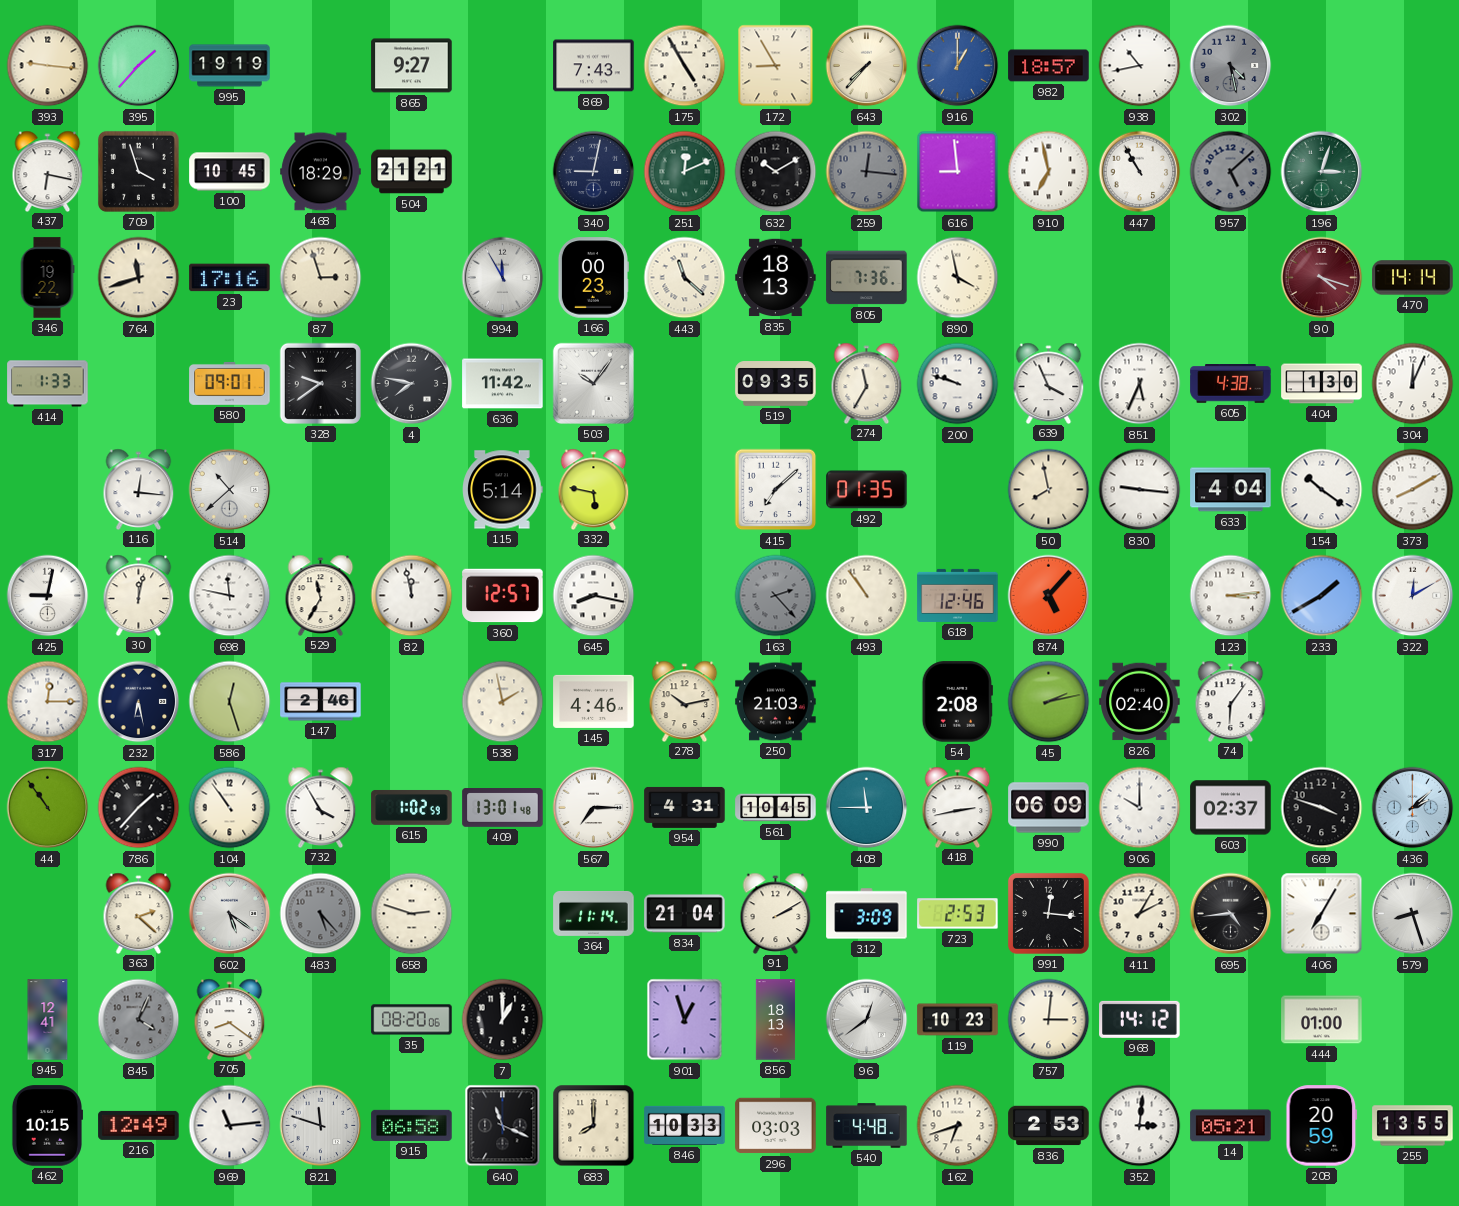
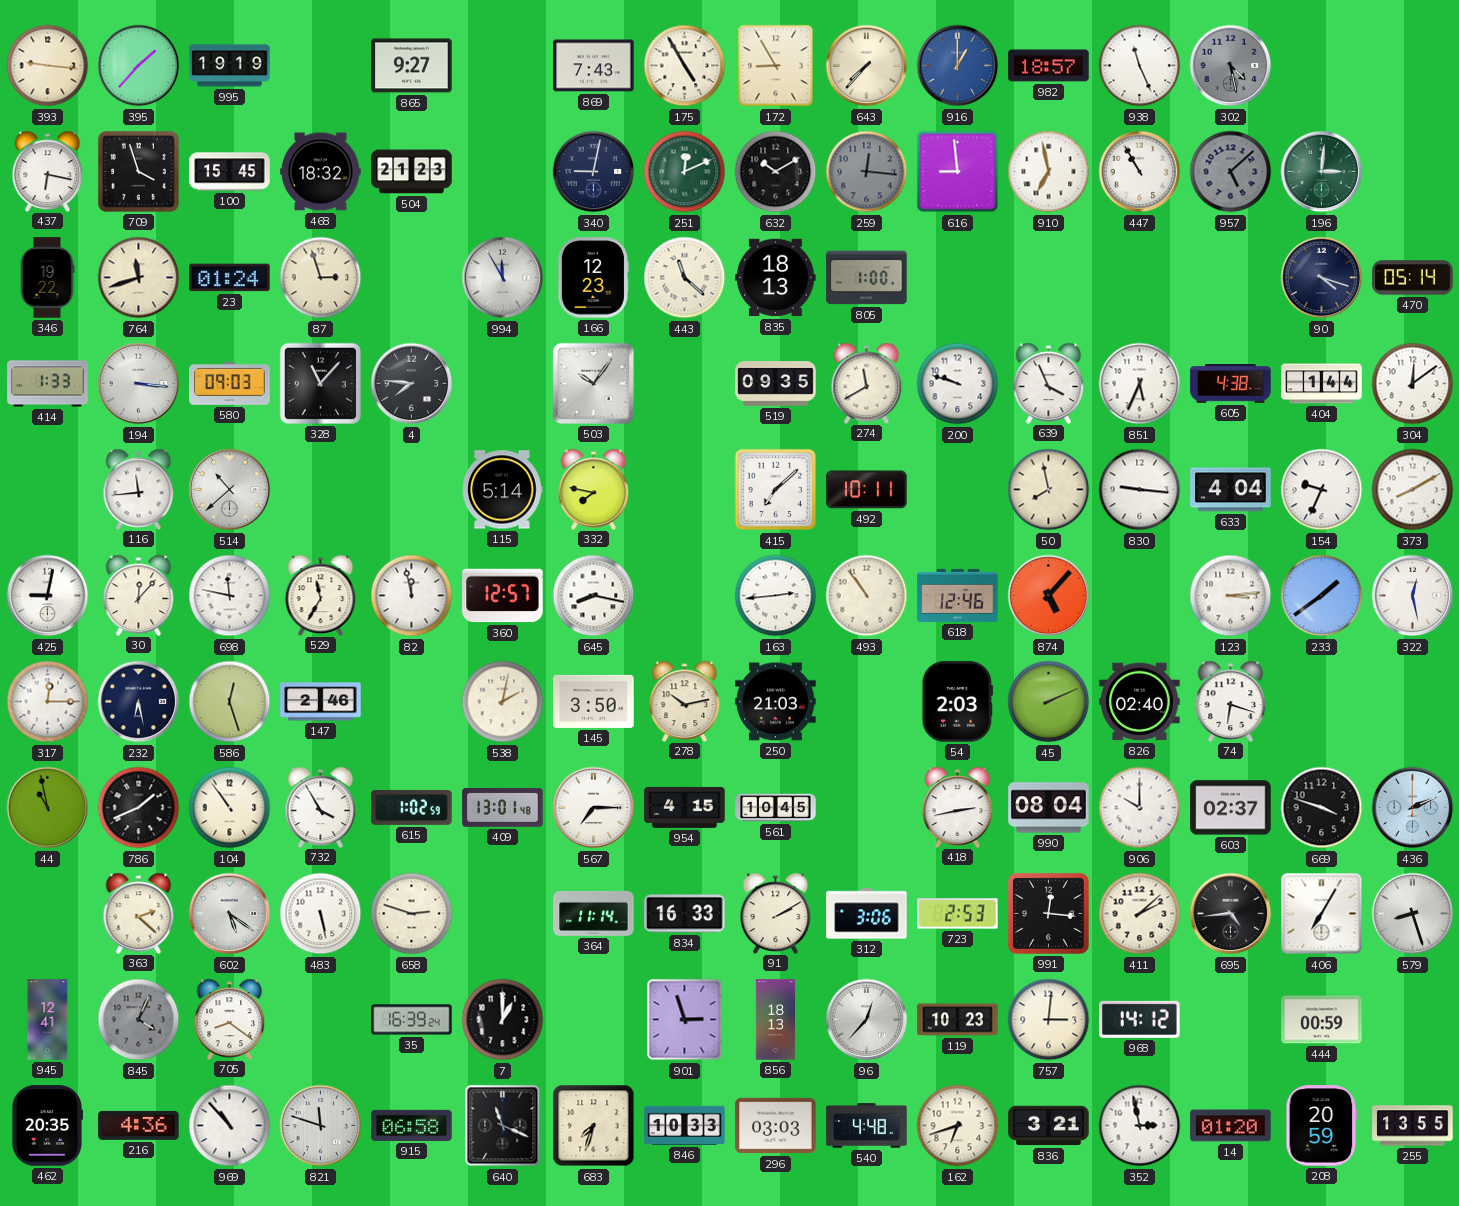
938: 10:43 -> 11:26 (1140, 66)
100: 10:45 -> 15:45 (230, 172)
468: 18:29 -> 18:32 (321, 172)
504: 21:21 -> 21:23 (412, 172)
196: 3:03 -> 3:01 (1322, 172)
23: 17:16 -> 01:24 (230, 278)
166: 00:23 -> 12:23 (593, 278)
805: 7:36 -> 1:00 (867, 278)
890: 3:58 -> none (958, 278)
90 dial: burgundy -> navy (1322, 278)
470: 14:14 -> 05:14 (1413, 278)
194: none -> 3:16 (139, 384)
580: 09:01 -> 09:03 (230, 383)
328: 9:39 -> 11:07 (320, 383)
4: 7:47 -> 7:46 (412, 384)
636: 11:42 -> none (503, 384)
274: 11:35 -> 11:40 (867, 383)
404: 1:30 -> 1:44 (1322, 384)
304: 12:04 -> 12:09 (1413, 384)
116: 12:16 -> 11:44 (139, 489)
332: 5:47 -> 7:47 (594, 489)
492: 01:35 -> 10:11 (867, 490)
154: 10:21 -> 9:34 (1322, 490)
30: 12:02 -> 12:07 (139, 595)
163: 2:23 -> 2:44 (776, 596)
163 dial: grey -> white (776, 596)
233: 1:40 -> 1:39 (1322, 596)
322: 12:10 -> 12:28 (1413, 596)
538: 1:58 -> 2:02 (503, 702)
145: 4:46 -> 3:50 (594, 701)
54: 2:08 -> 2:03 (957, 702)
45: 2:13 -> 2:11 (1049, 702)
74: 6:06 -> 6:18 (1231, 701)
44: 10:54 -> 10:58 (48, 808)
786: 1:37 -> 1:41 (139, 808)
954: 4:31 -> 4:15 (685, 807)
408: 11:45 -> none (867, 808)
990: 06:09 -> 08:04 (1049, 808)
436: 2:08 -> 2:11 (1413, 808)
483: 5:23 -> 5:28 (321, 914)
483 dial: grey -> white (321, 914)
834: 21:04 -> 16:33 (685, 914)
312: 3:09 -> 3:06 (867, 914)
411: 2:05 -> 2:08 (1140, 914)
35: 08:20 -> 16:39 (412, 1020)
901: 12:57 -> 2:57 (685, 1020)
96: 12:39 -> 12:37 (867, 1020)
444: 01:00 -> 00:59 (1322, 1020)
462: 10:15 -> 20:35 (46, 1126)
216: 12:49 -> 4:36 (139, 1125)
969: 11:14 -> 10:53 (230, 1126)
683: 8:00 -> 7:33 (594, 1126)
836: 2:53 -> 3:21 (1049, 1126)
352: 3:01 -> 2:58 (1140, 1126)
14: 05:21 -> 01:20 (1231, 1126)
